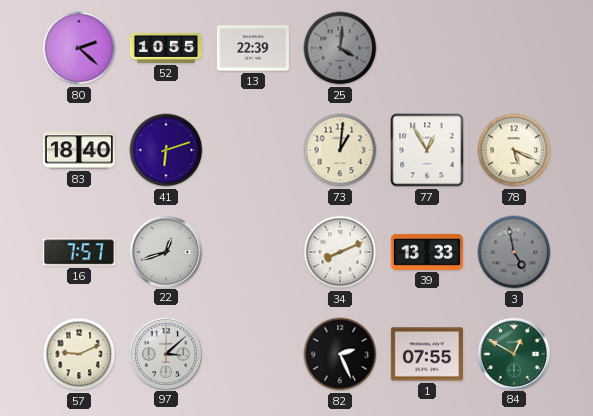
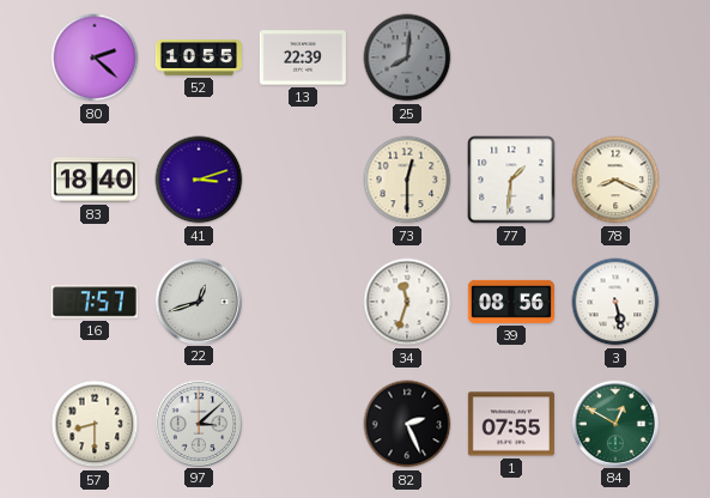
25: 4:01 -> 8:01 (407, 57)
41: 6:12 -> 3:12 (199, 180)
73: 1:01 -> 12:30 (407, 180)
77: 12:55 -> 1:31 (511, 180)
78: 5:19 -> 8:19 (615, 180)
34: 8:11 -> 11:33 (407, 302)
39: 13:33 -> 08:56 (511, 302)
3: 4:58 -> 5:28 (615, 302)
3 dial: grey -> white (615, 302)
57: 9:11 -> 8:30 (95, 424)
